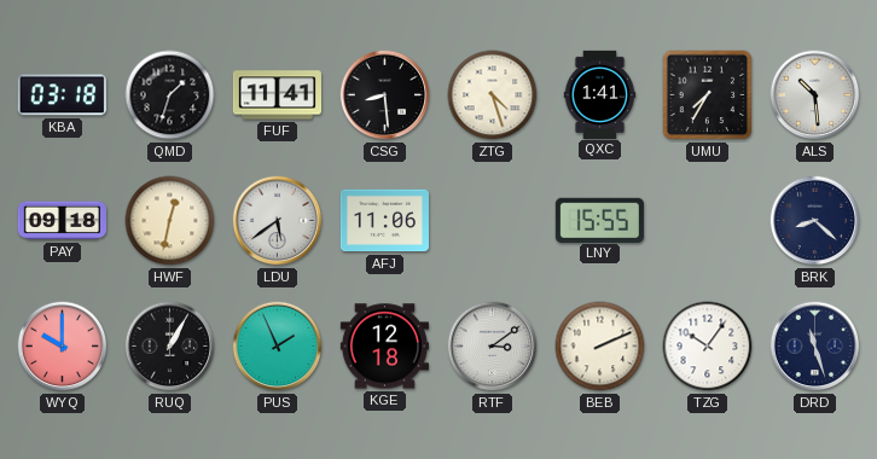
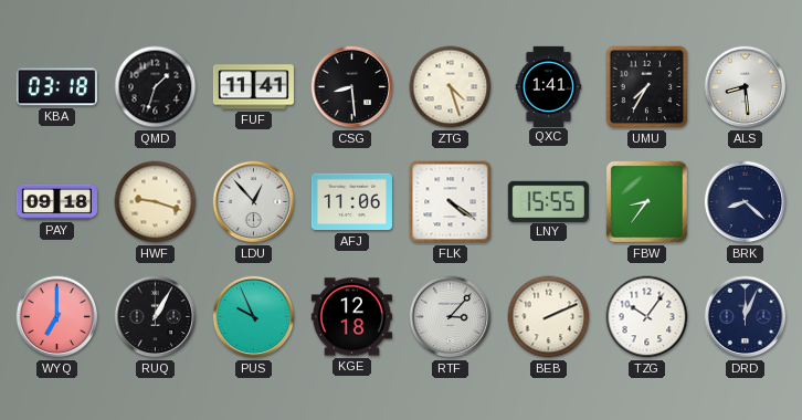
ALS: 10:29 -> 8:29 (746, 87)
HWF: 12:32 -> 9:18 (156, 202)
LDU: 5:39 -> 12:53 (254, 202)
FLK: none -> 4:21 (451, 202)
FBW: none -> 8:36 (646, 201)
WYQ: 10:00 -> 7:00 (57, 317)
PUS: 1:56 -> 9:56 (254, 317)
RTF: 3:09 -> 3:07 (451, 317)
DRD: 11:27 -> 12:04 (746, 317)
